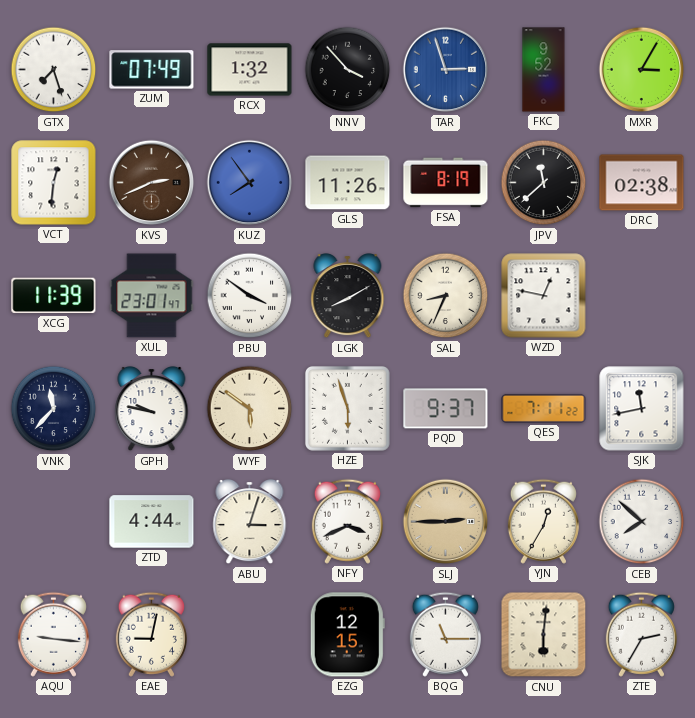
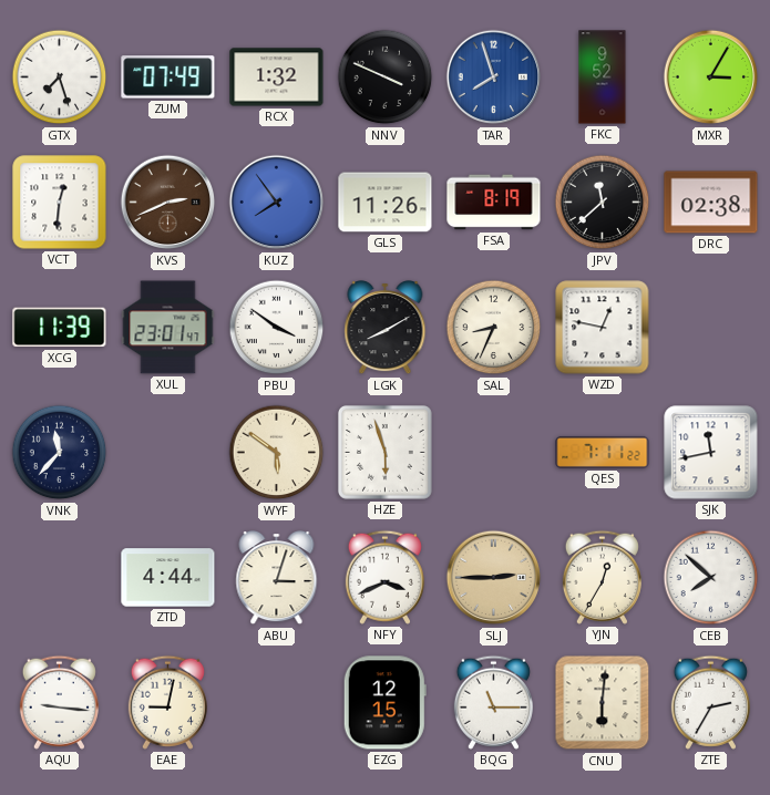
NNV: 3:53 -> 3:49 (386, 78)
TAR: 2:57 -> 7:57 (494, 78)
GPH: 9:47 -> none (152, 410)
PQD: 9:37 -> none (446, 409)
